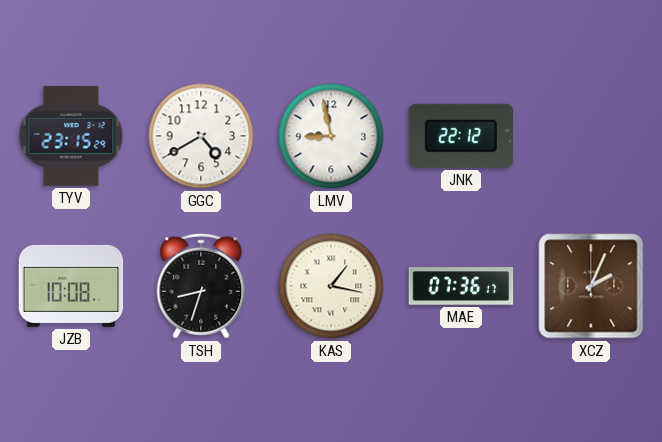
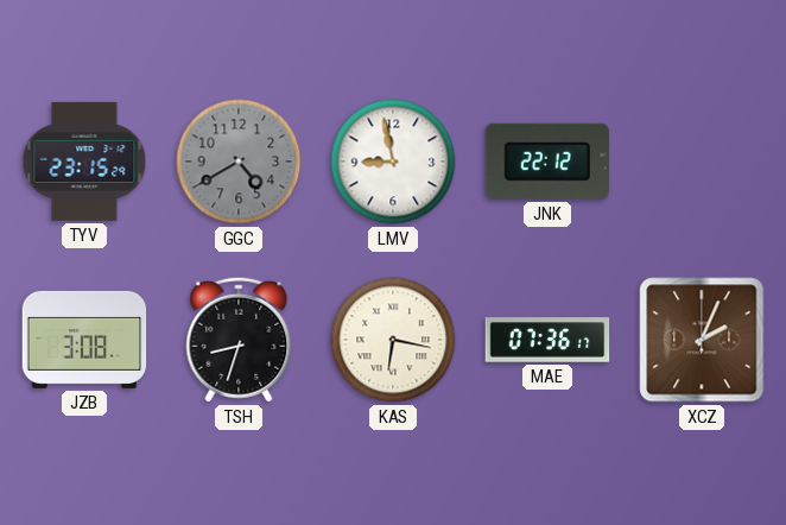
GGC dial: white -> grey (239, 162)
JZB: 10:08 -> 3:08 (84, 340)
KAS: 1:17 -> 6:17 (393, 340)
